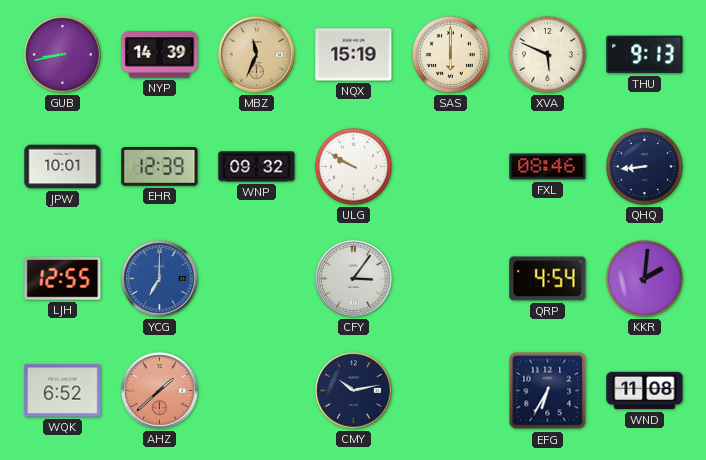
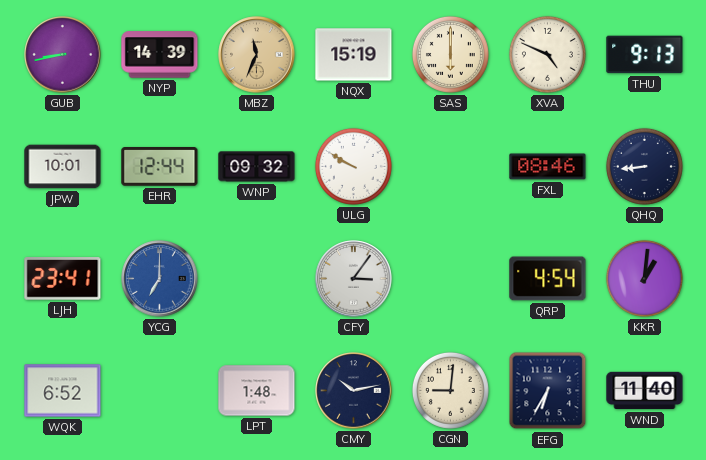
XVA: 5:49 -> 4:49 (547, 54)
EHR: 12:39 -> 12:44 (160, 167)
LJH: 12:55 -> 23:41 (63, 279)
KKR: 2:01 -> 1:01 (644, 278)
AHZ: 1:38 -> none (160, 391)
LPT: none -> 1:48 (257, 391)
CGN: none -> 9:01 (450, 390)
WND: 11:08 -> 11:40 (645, 391)
